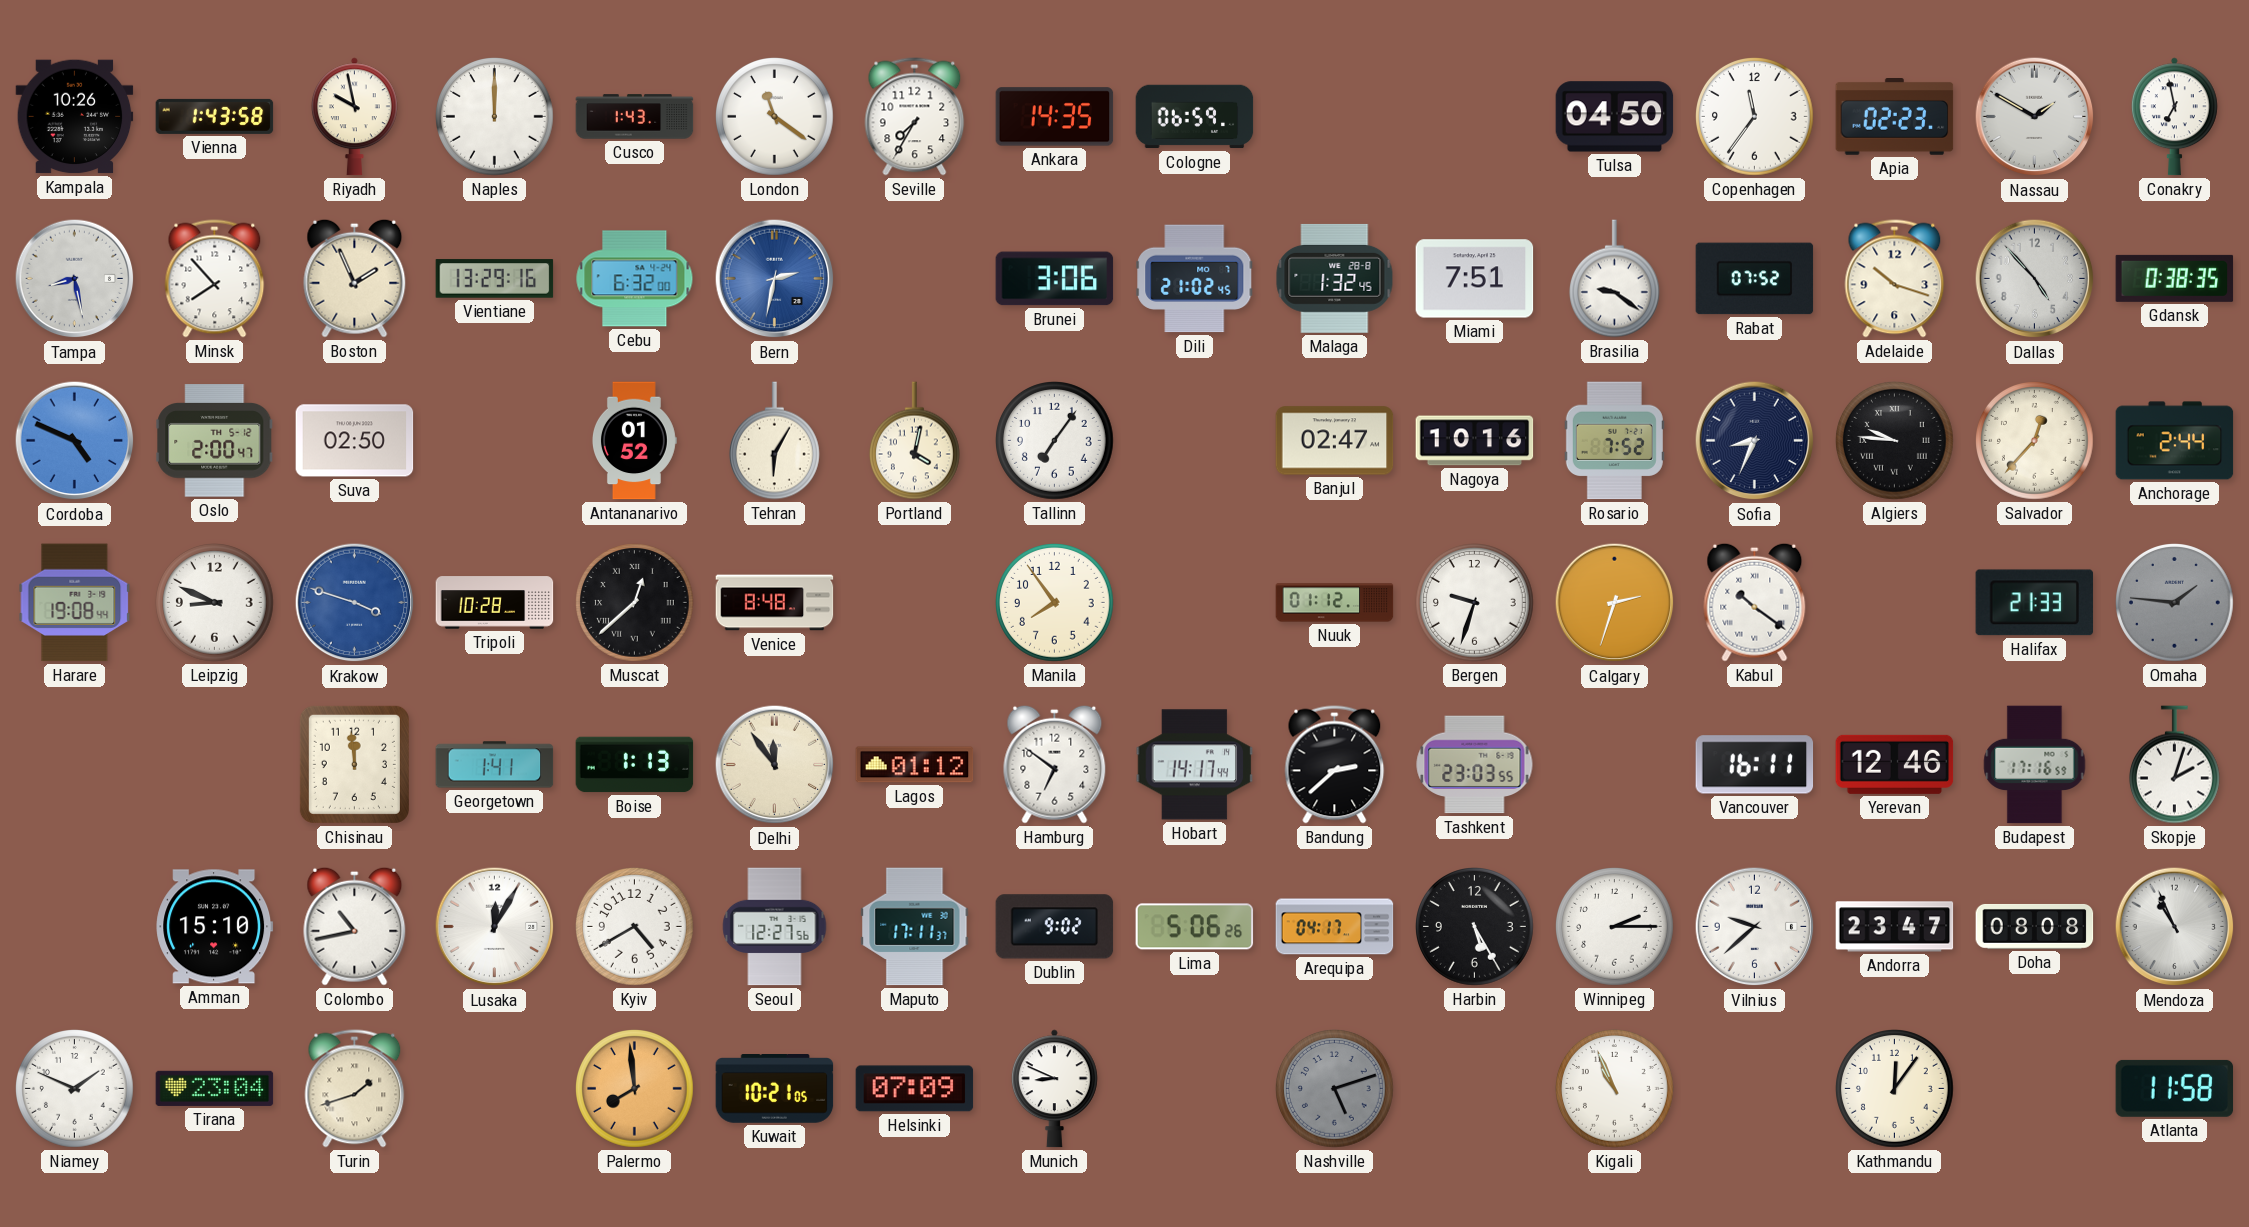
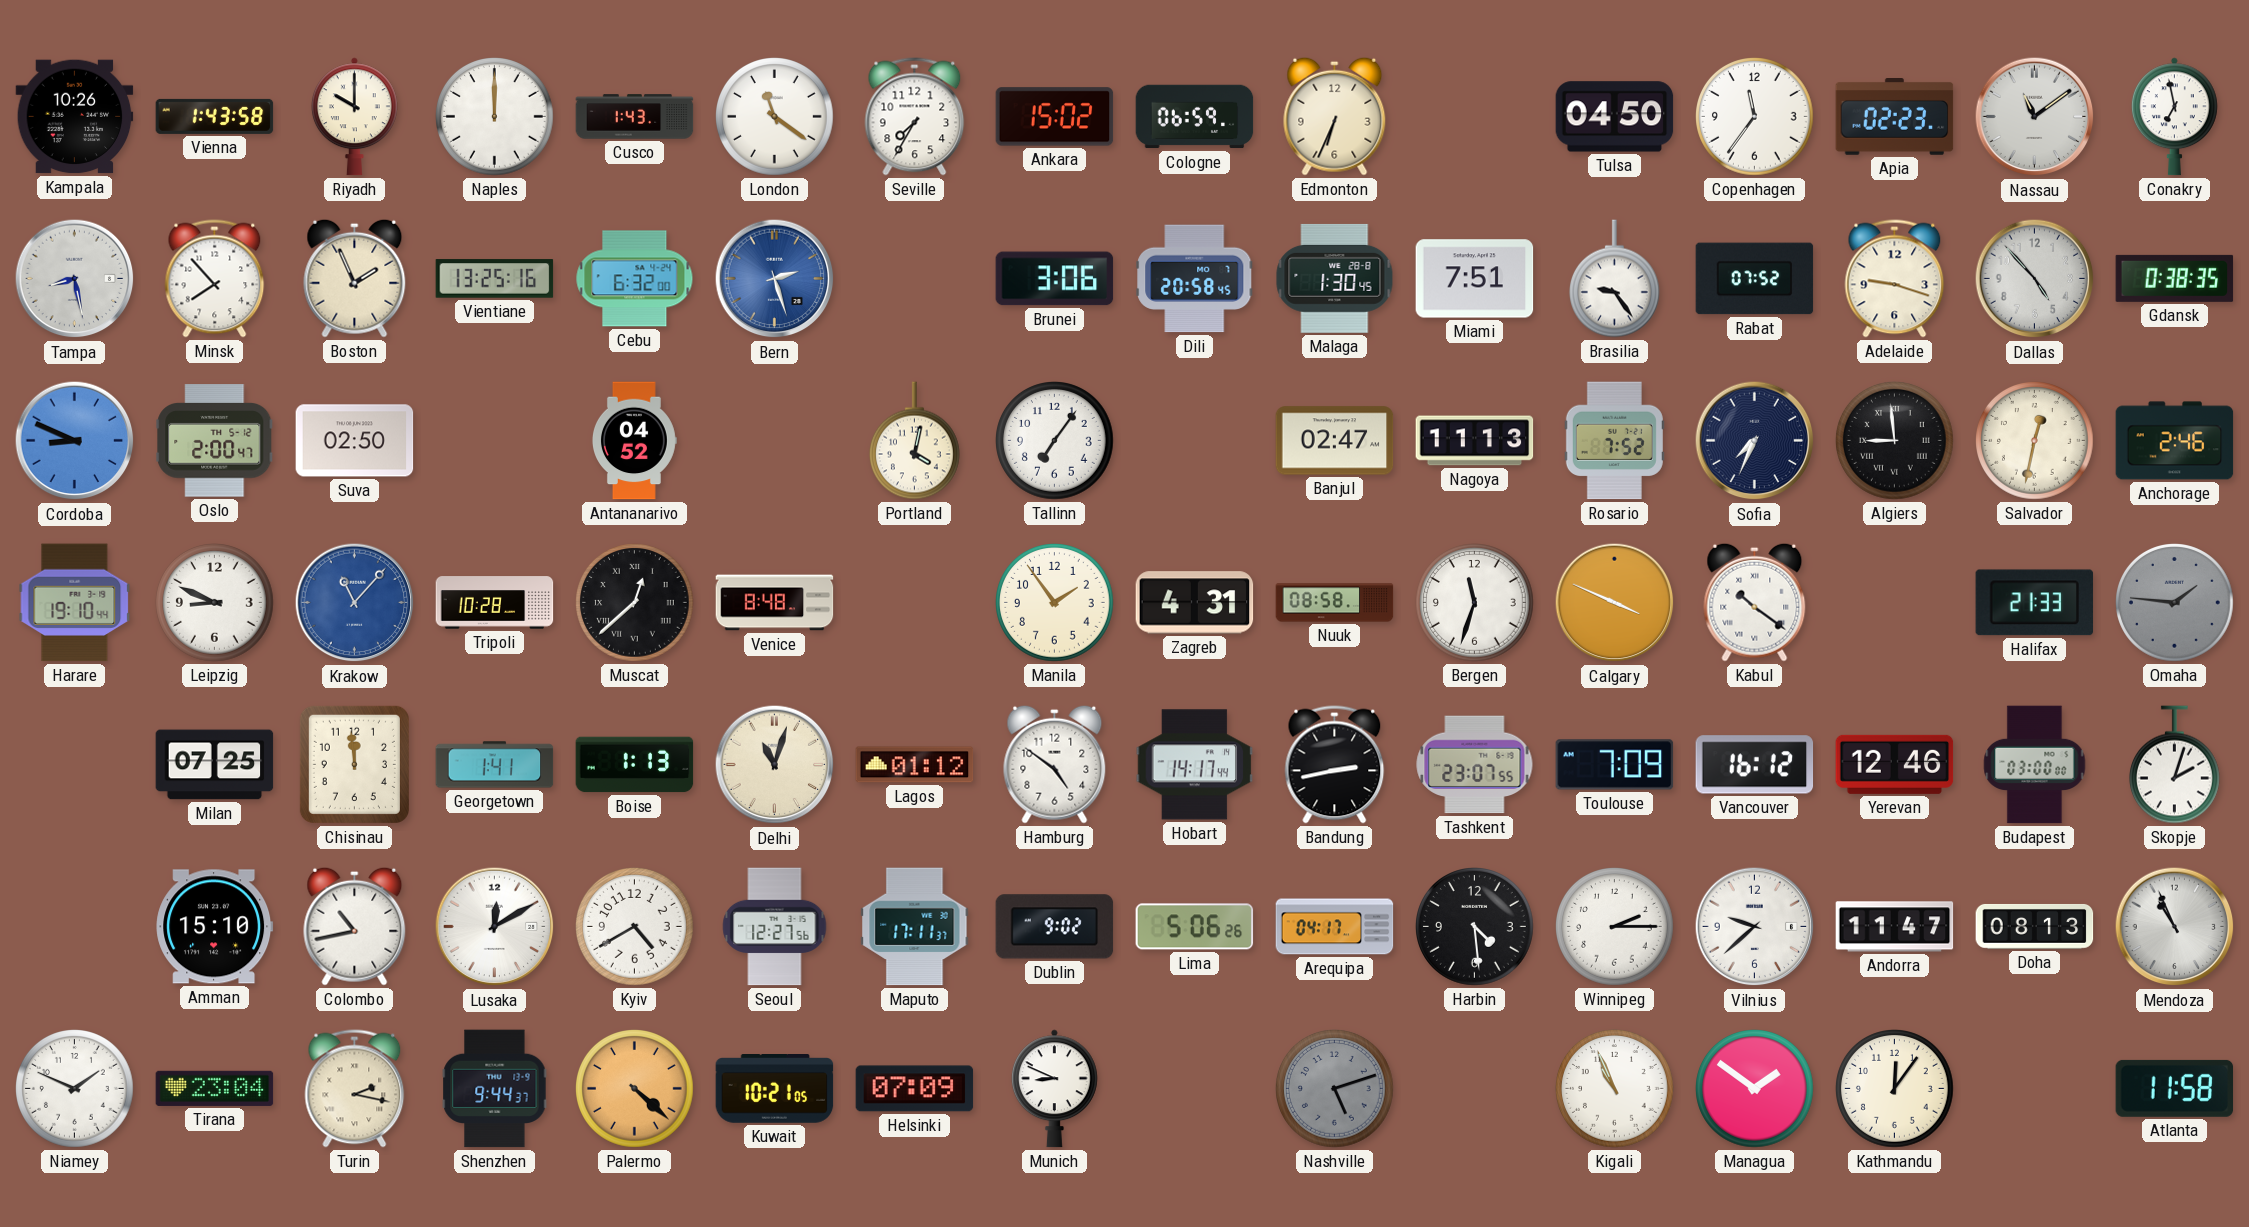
Riyadh: 9:58 -> 10:00 (354, 117)
Ankara: 14:35 -> 15:02 (1055, 117)
Edmonton: none -> 6:34 (1335, 116)
Nassau: 1:50 -> 11:09 (2035, 117)
Vientiane: 13:29 -> 13:25 (495, 279)
Bern: 2:32 -> 2:27 (775, 279)
Dili: 21:02 -> 20:58 (1195, 279)
Malaga: 1:32 -> 1:30 (1335, 278)
Brasilia: 9:21 -> 9:24 (1614, 279)
Adelaide: 10:18 -> 9:18 (1895, 279)
Cordoba: 4:49 -> 8:49 (75, 441)
Antananarivo: 01:52 -> 04:52 (634, 441)
Tehran: 6:05 -> none (774, 441)
Nagoya: 10:16 -> 11:13 (1475, 441)
Sofia: 8:34 -> 7:34 (1755, 441)
Algiers: 9:46 -> 8:59 (1895, 441)
Salvador: 12:37 -> 12:32 (2035, 441)
Anchorage: 2:44 -> 2:46 (2175, 441)
Harare: 19:08 -> 19:10 (75, 603)
Krakow: 3:48 -> 11:07 (355, 603)
Manila: 7:54 -> 1:54 (1055, 603)
Zagreb: none -> 4:31 (1195, 603)
Nuuk: 01:12 -> 08:58 (1335, 603)
Bergen: 9:33 -> 11:33 (1475, 603)
Calgary: 2:33 -> 3:49 (1615, 603)
Milan: none -> 07:25 (215, 765)
Delhi: 11:54 -> 11:03 (775, 765)
Hamburg: 6:51 -> 4:51 (1055, 764)
Bandung: 2:38 -> 2:43 (1335, 765)
Tashkent: 23:03 -> 23:07 (1475, 765)
Toulouse: none -> 7:09 (1615, 765)
Vancouver: 16:11 -> 16:12 (1755, 765)
Budapest: 17:16 -> 03:00 (2035, 765)
Lusaka: 12:05 -> 12:10 (495, 927)
Harbin: 5:25 -> 4:29 (1475, 927)
Andorra: 23:47 -> 11:47 (1895, 927)
Doha: 08:08 -> 08:13 (2035, 927)
Turin: 1:42 -> 2:17 (355, 1089)
Shenzhen: none -> 9:44 (495, 1089)
Palermo: 7:59 -> 4:22 (635, 1089)
Managua: none -> 1:51 (1755, 1089)
